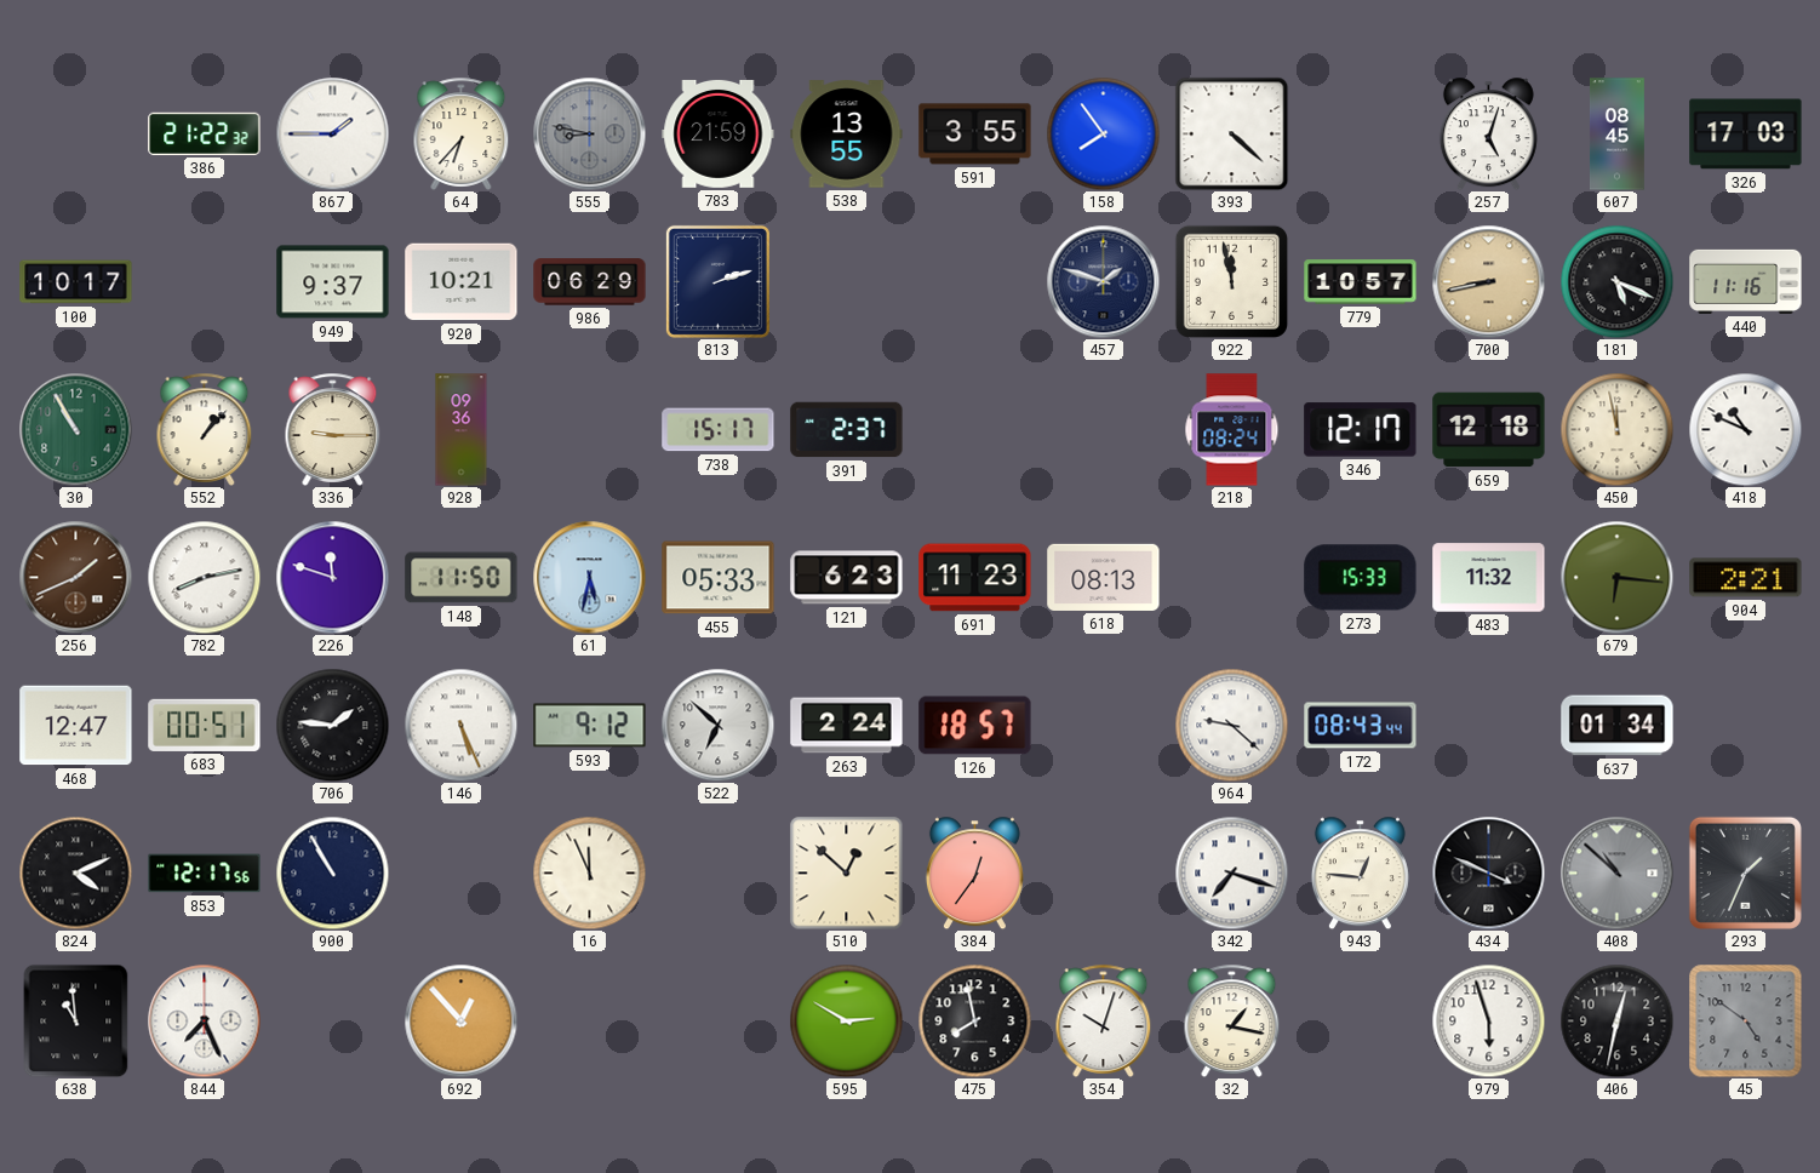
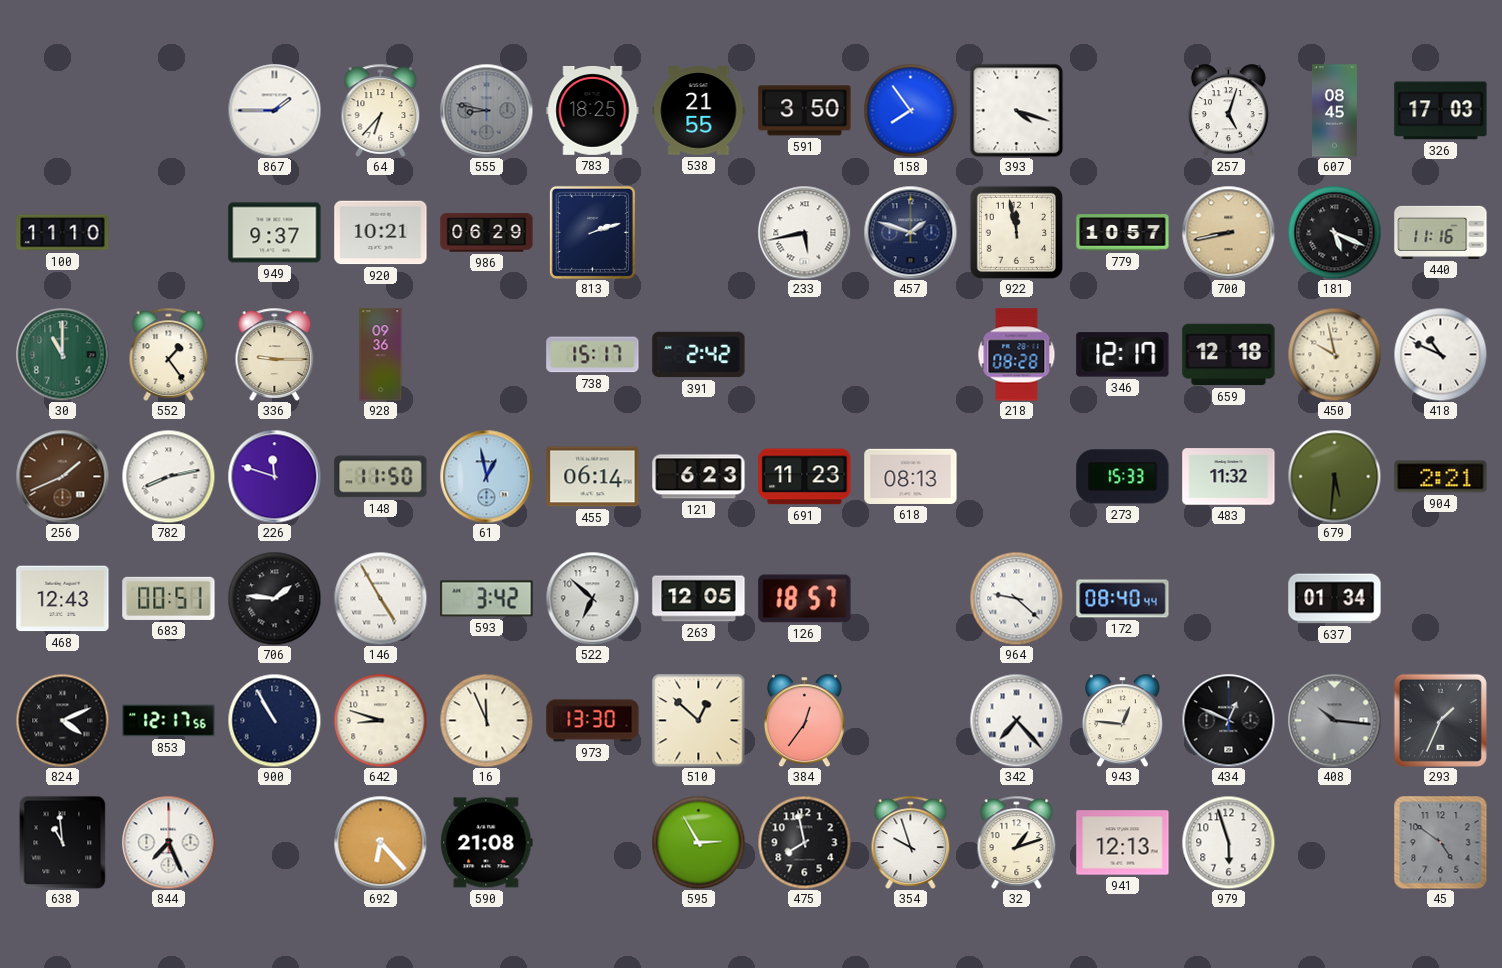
386: 21:22 -> none (205, 133)
783: 21:59 -> 18:25 (593, 110)
538: 13:55 -> 21:55 (699, 111)
591: 3:55 -> 3:50 (805, 111)
393: 4:22 -> 4:18 (1016, 110)
100: 10:17 -> 11:10 (63, 233)
233: none -> 5:43 (804, 232)
30: 10:55 -> 11:00 (62, 354)
552: 1:07 -> 1:24 (169, 354)
391: 2:37 -> 2:42 (699, 355)
218: 08:24 -> 08:28 (1017, 355)
450: 11:58 -> 9:58 (1334, 354)
61: 5:32 -> 12:58 (486, 476)
455: 05:33 -> 06:14 (593, 477)
679: 6:16 -> 5:31 (1334, 476)
468: 12:47 -> 12:43 (63, 599)
146: 5:26 -> 4:55 (380, 598)
593: 9:12 -> 3:42 (487, 599)
263: 2:24 -> 12:05 (699, 599)
172: 08:43 -> 08:40 (1123, 599)
642: none -> 8:48 (380, 720)
973: none -> 13:30 (593, 721)
342: 7:18 -> 7:23 (1016, 720)
434: 3:49 -> 12:49 (1228, 720)
408: 10:52 -> 10:16 (1334, 720)
692: 12:53 -> 6:23 (380, 842)
590: none -> 21:08 (487, 843)
595: 2:50 -> 2:55 (698, 842)
354: 10:03 -> 9:57 (911, 842)
32: 1:17 -> 1:12 (1017, 842)
941: none -> 12:13 (1123, 843)
406: 12:32 -> none (1616, 1020)
